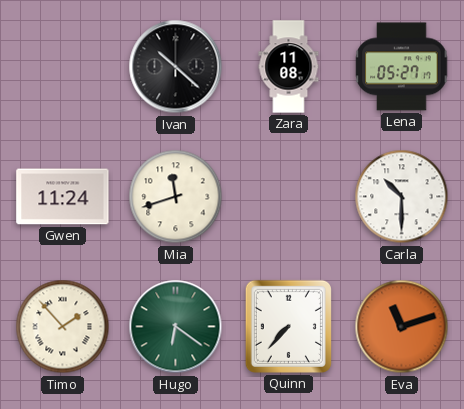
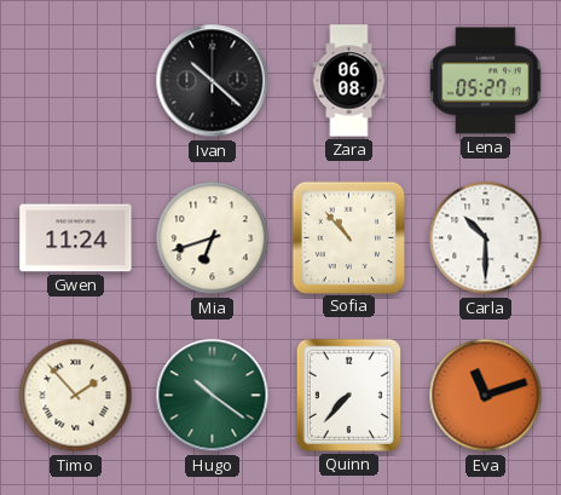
Zara: 11:08 -> 06:08 (349, 81)
Mia: 11:42 -> 6:42 (213, 238)
Sofia: none -> 10:53 (348, 237)
Hugo: 6:21 -> 10:21 (213, 396)
